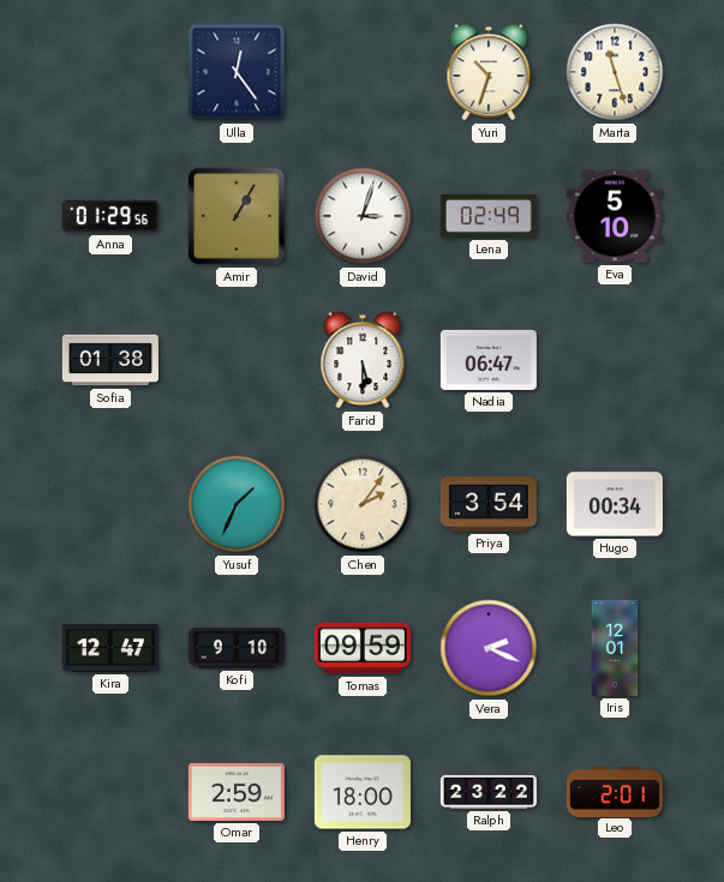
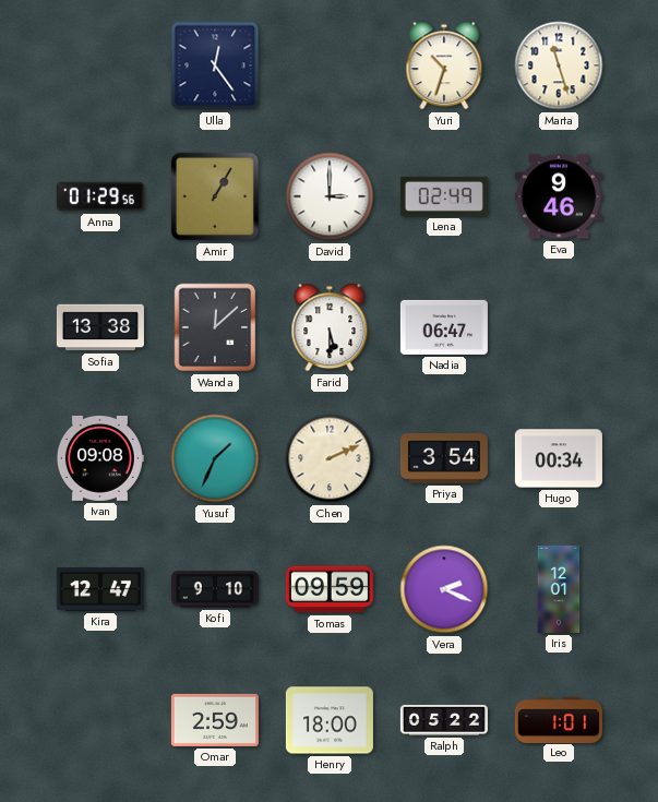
David: 3:03 -> 3:00 (330, 196)
Eva: 5:10 -> 9:46 (559, 196)
Sofia: 01:38 -> 13:38 (100, 327)
Wanda: none -> 12:08 (215, 327)
Ivan: none -> 09:08 (99, 458)
Chen: 2:06 -> 2:11 (330, 458)
Ralph: 23:22 -> 05:22 (444, 720)
Leo: 2:01 -> 1:01 (559, 719)
